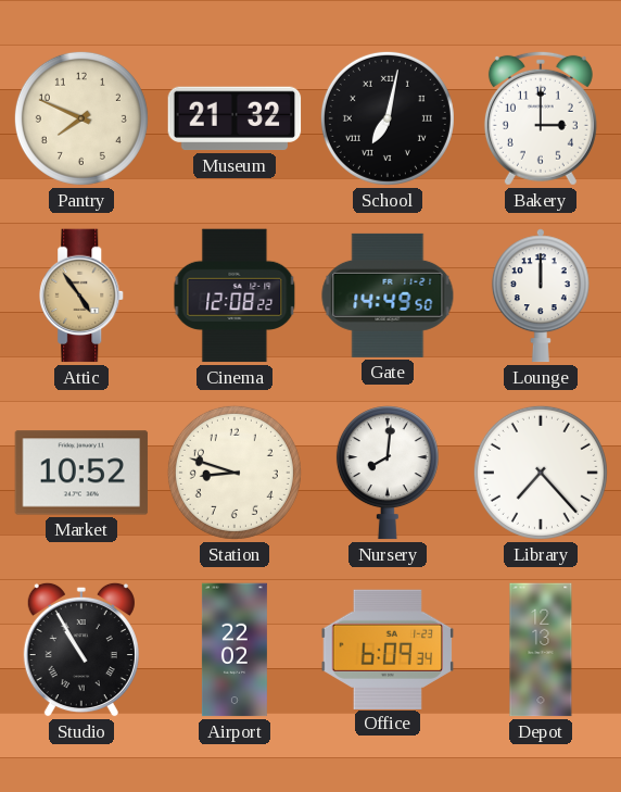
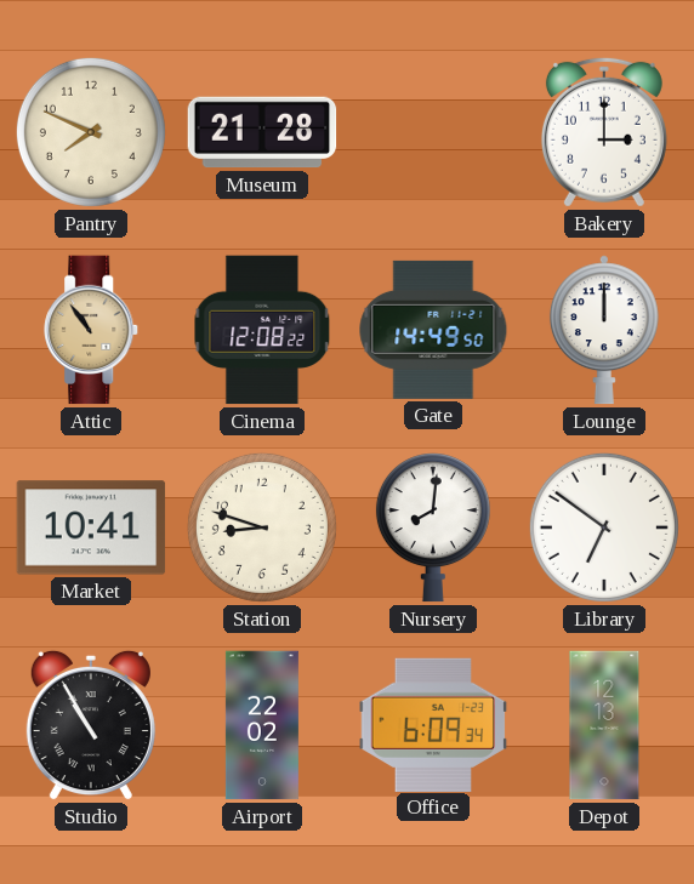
Museum: 21:32 -> 21:28 (262, 132)
School: 7:02 -> none (388, 118)
Attic: 4:54 -> 10:54 (92, 330)
Market: 10:52 -> 10:41 (91, 527)
Library: 7:23 -> 6:51 (604, 527)
